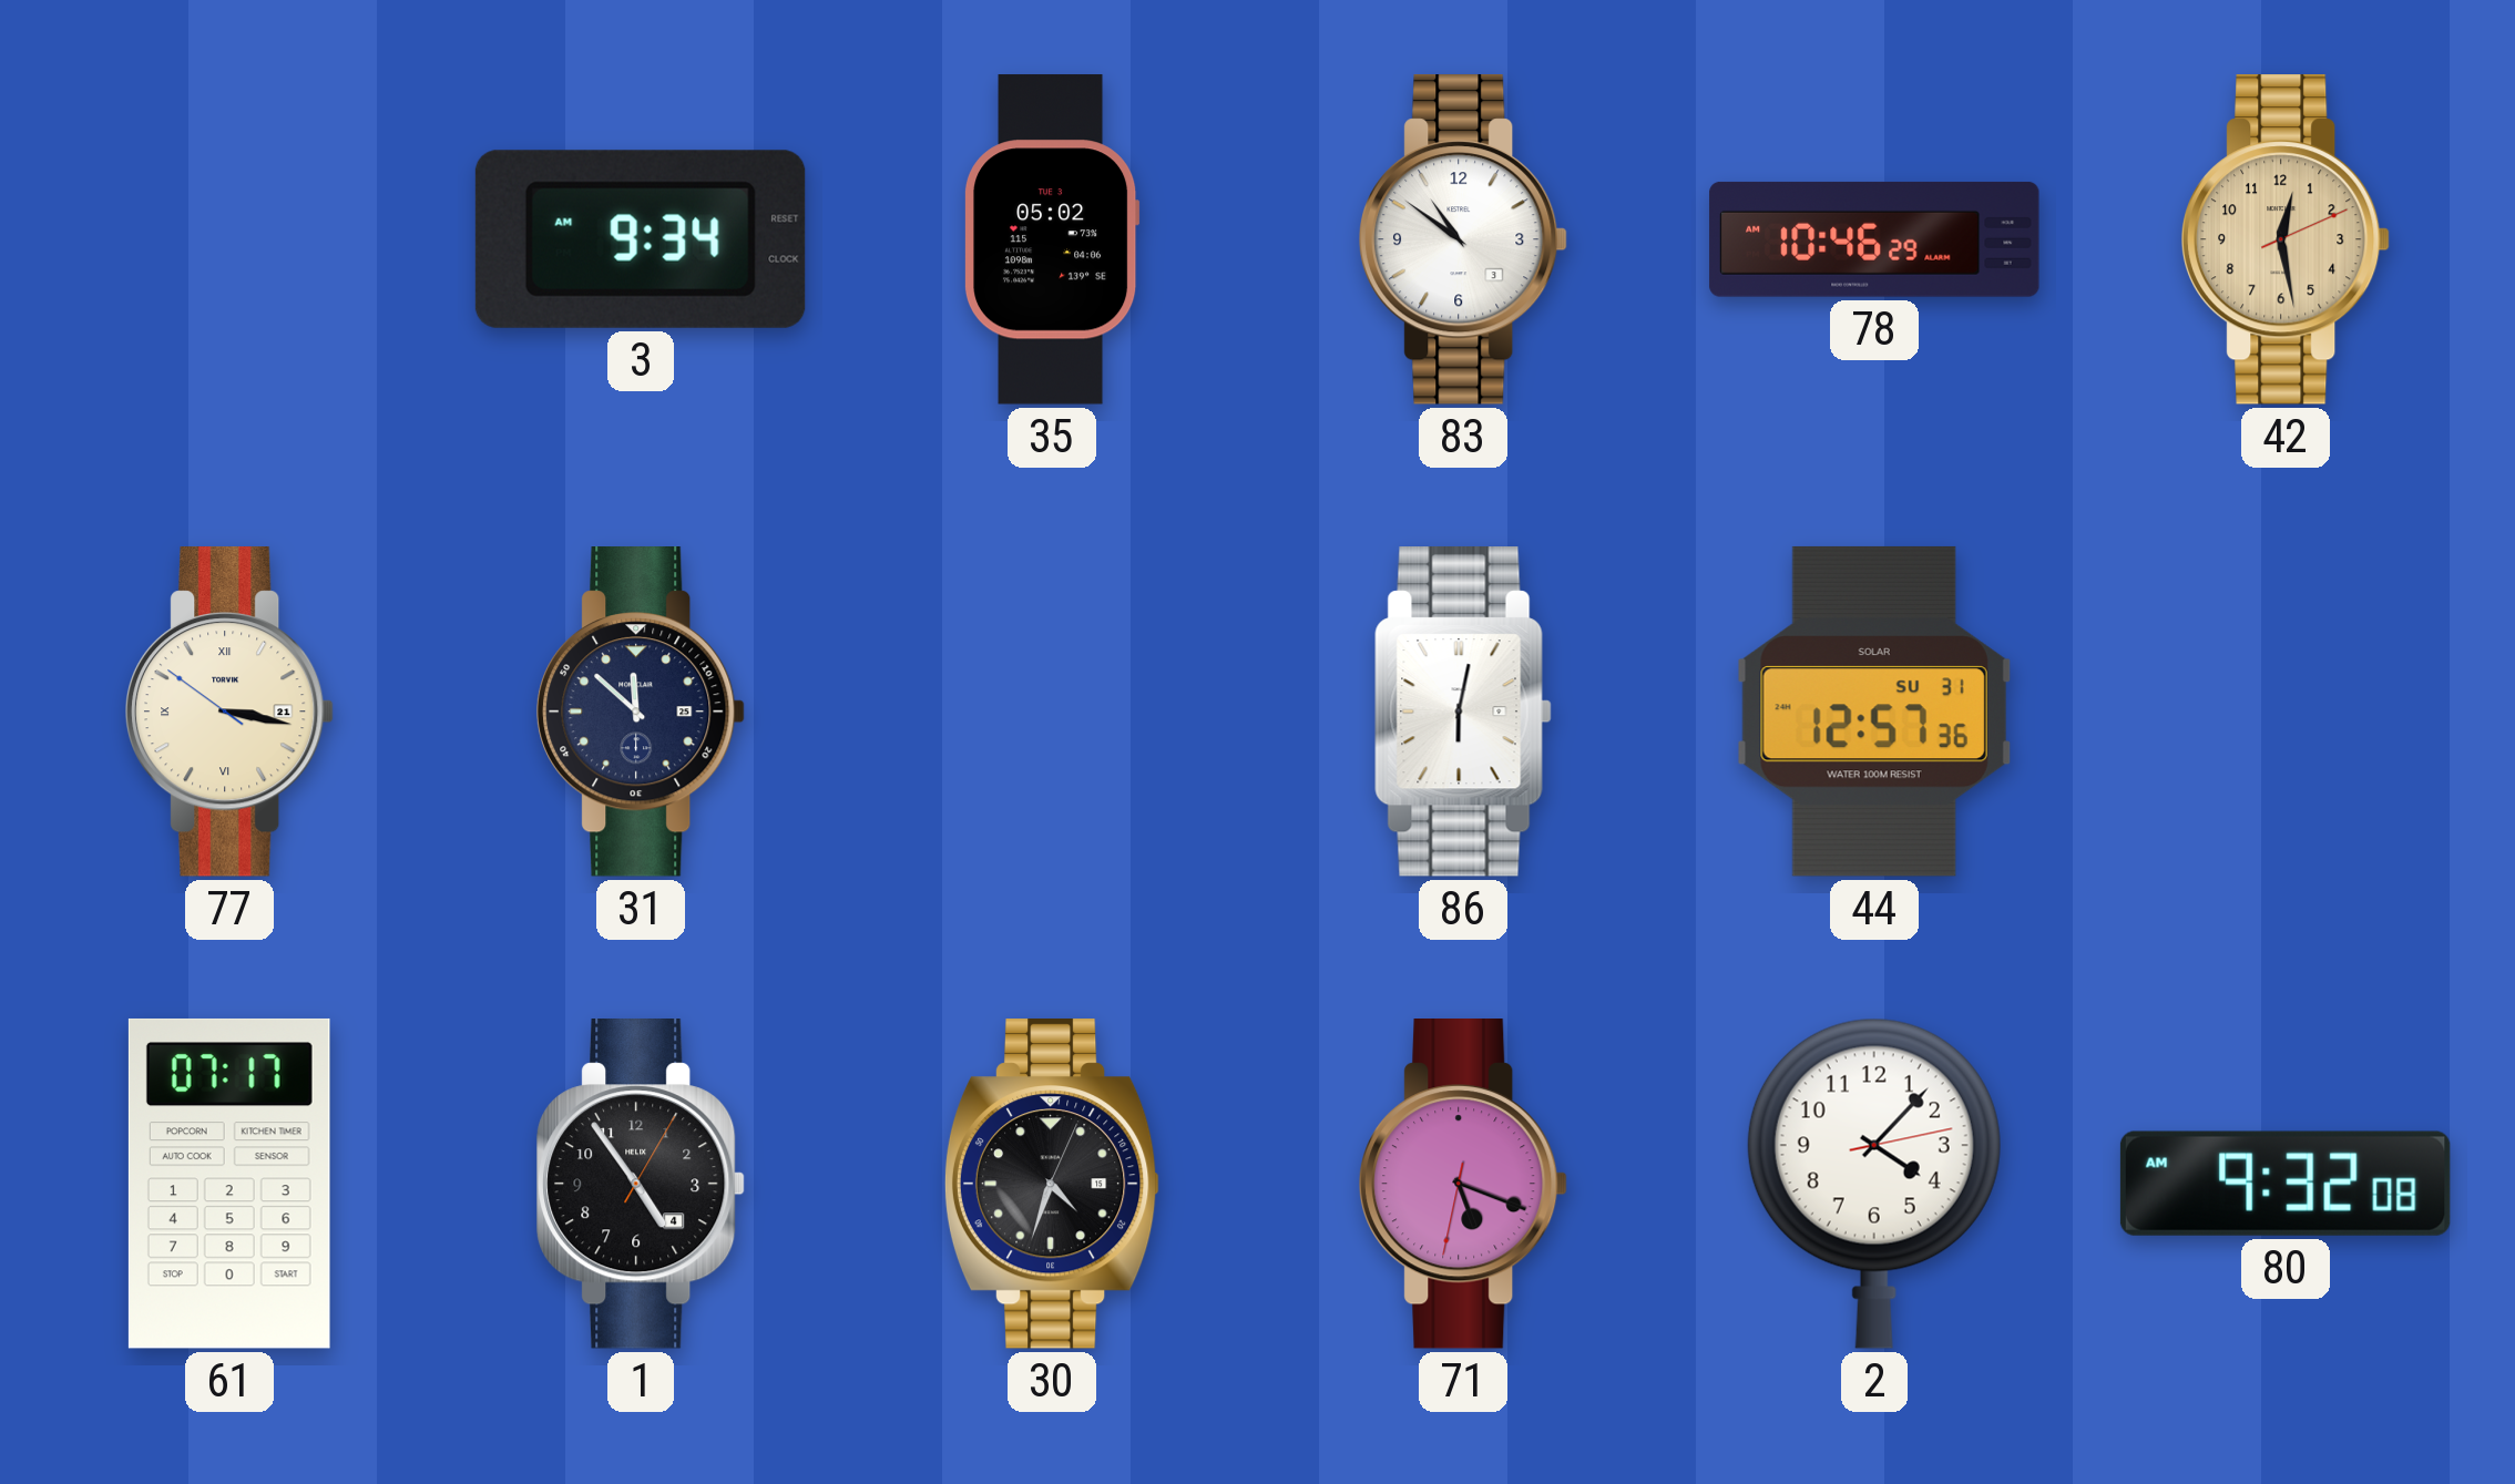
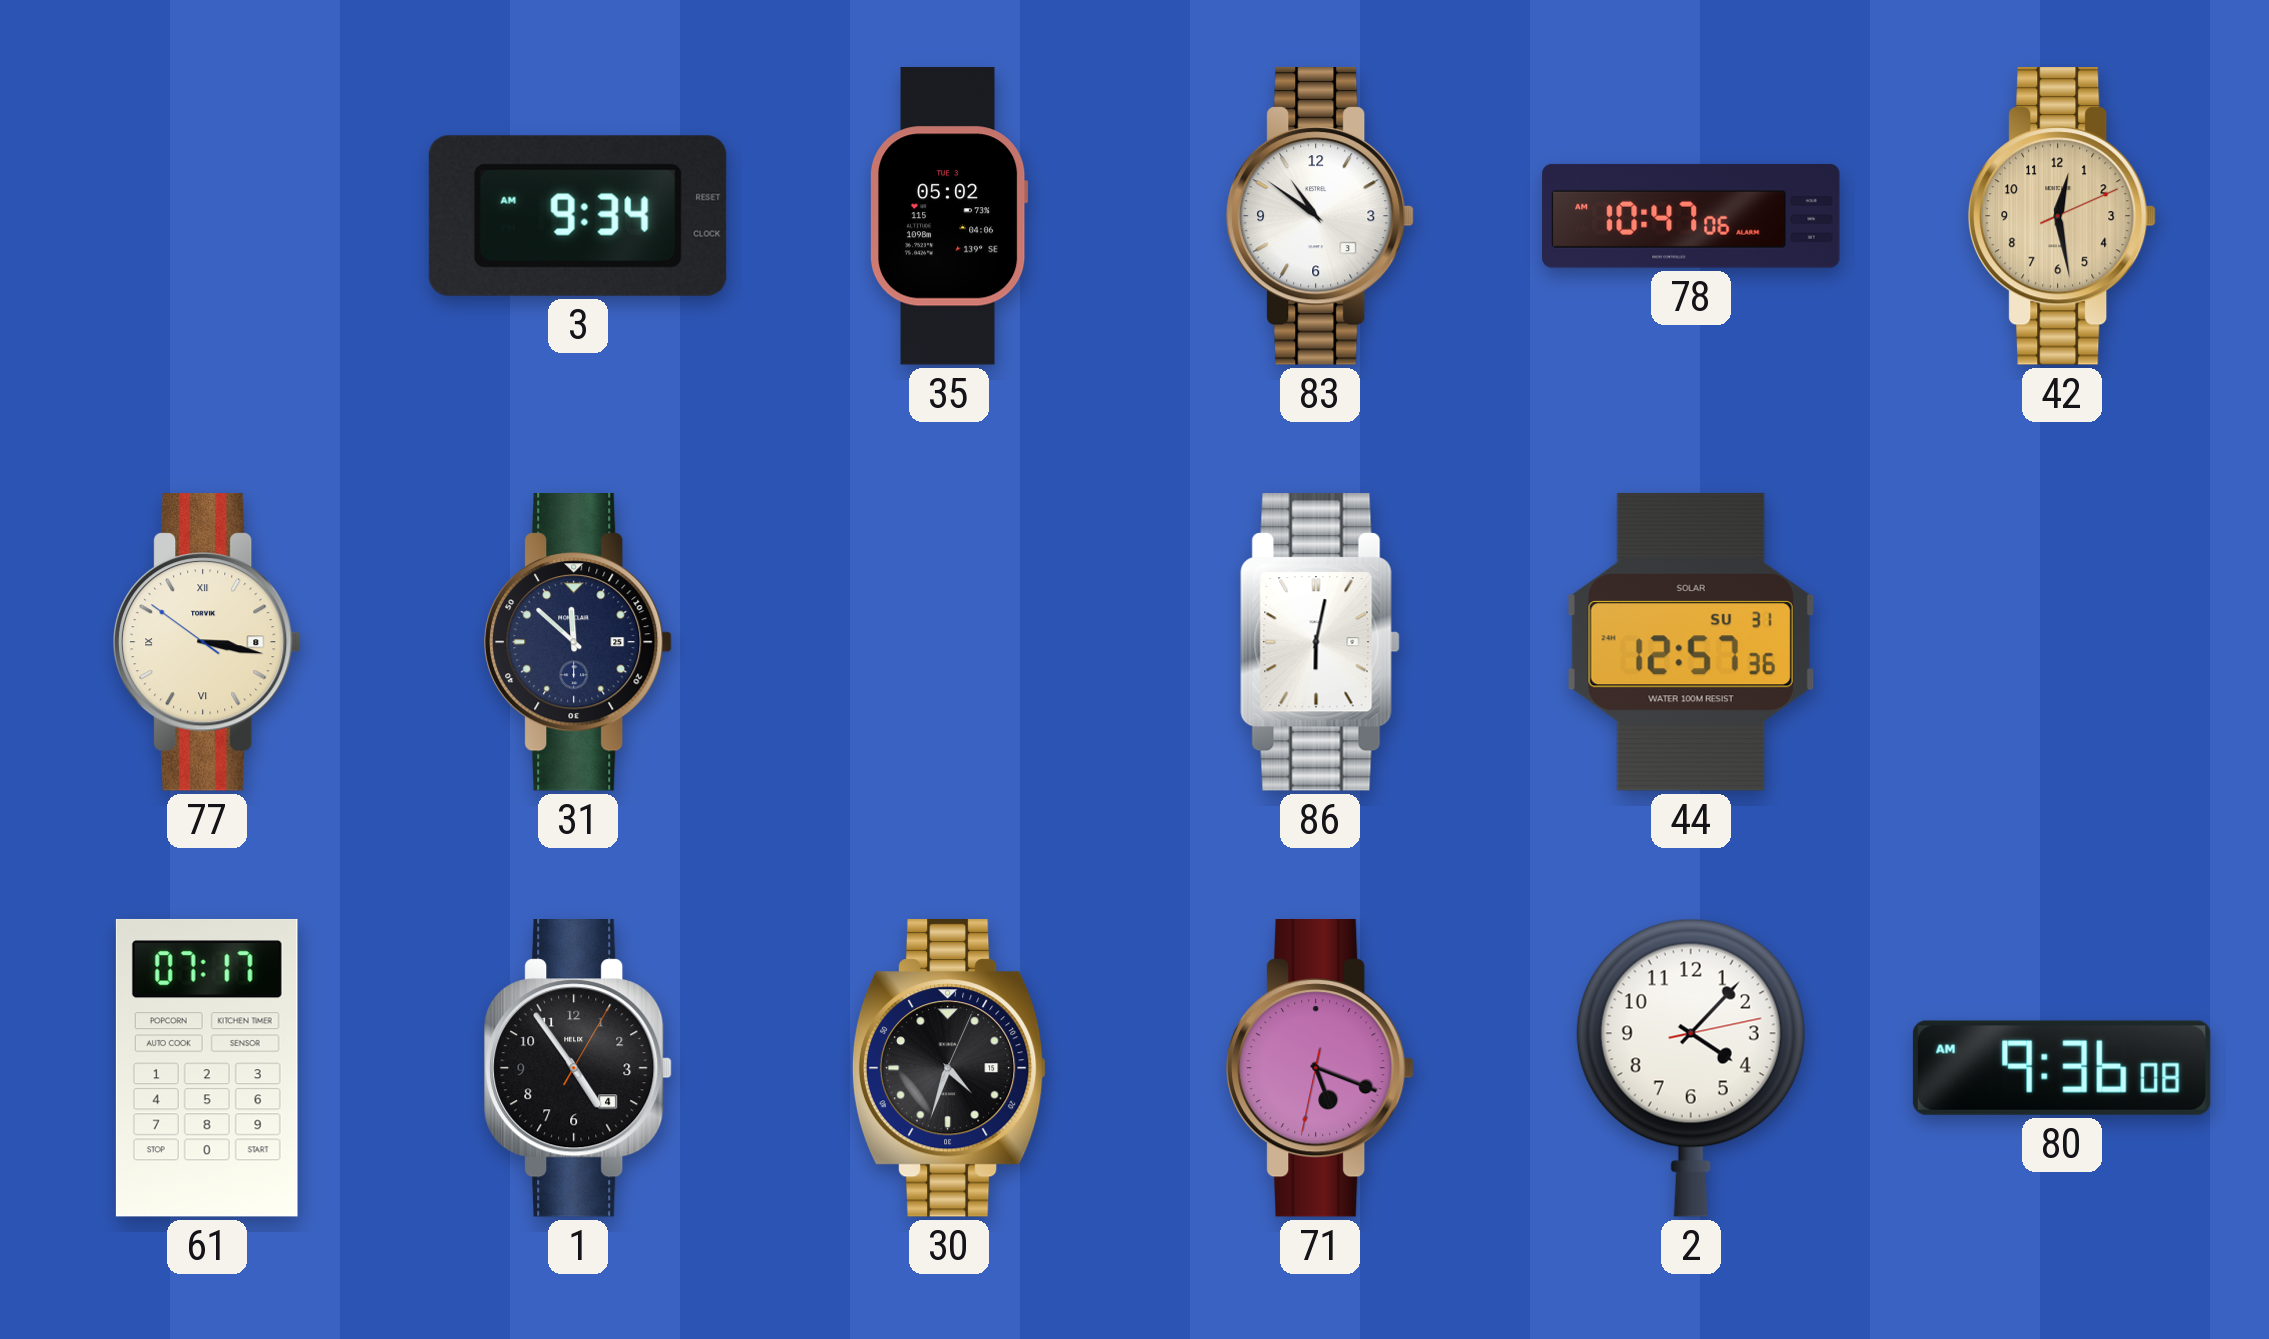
78: 10:46 -> 10:47 (1691, 216)
77 date: 21 -> 8 (208, 643)
80: 9:32 -> 9:36 (2062, 1068)
